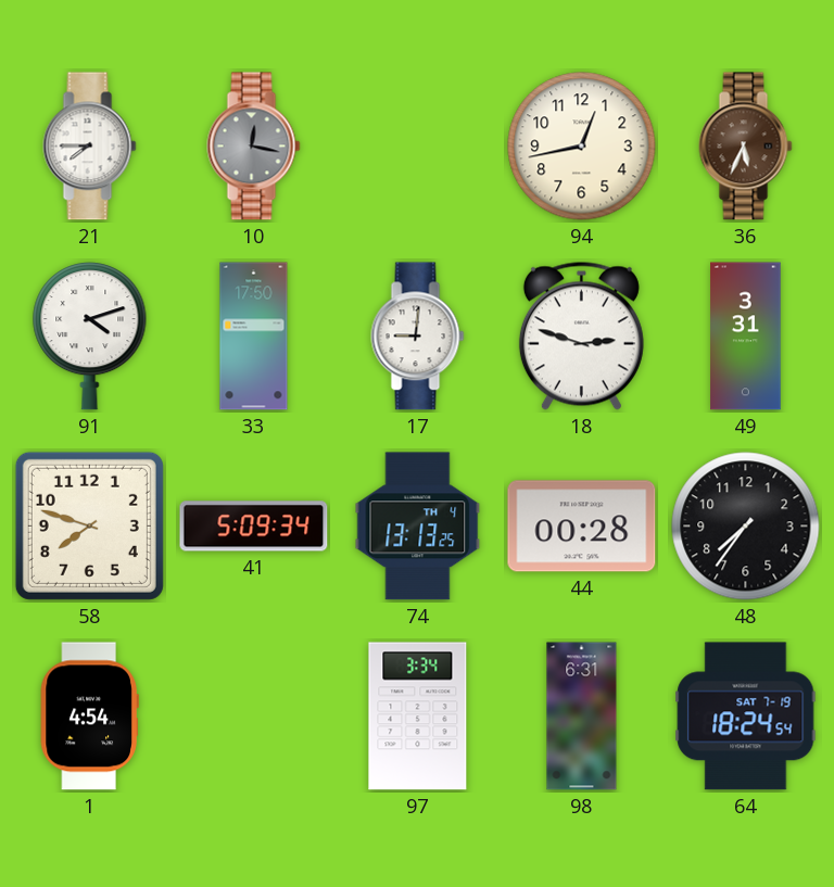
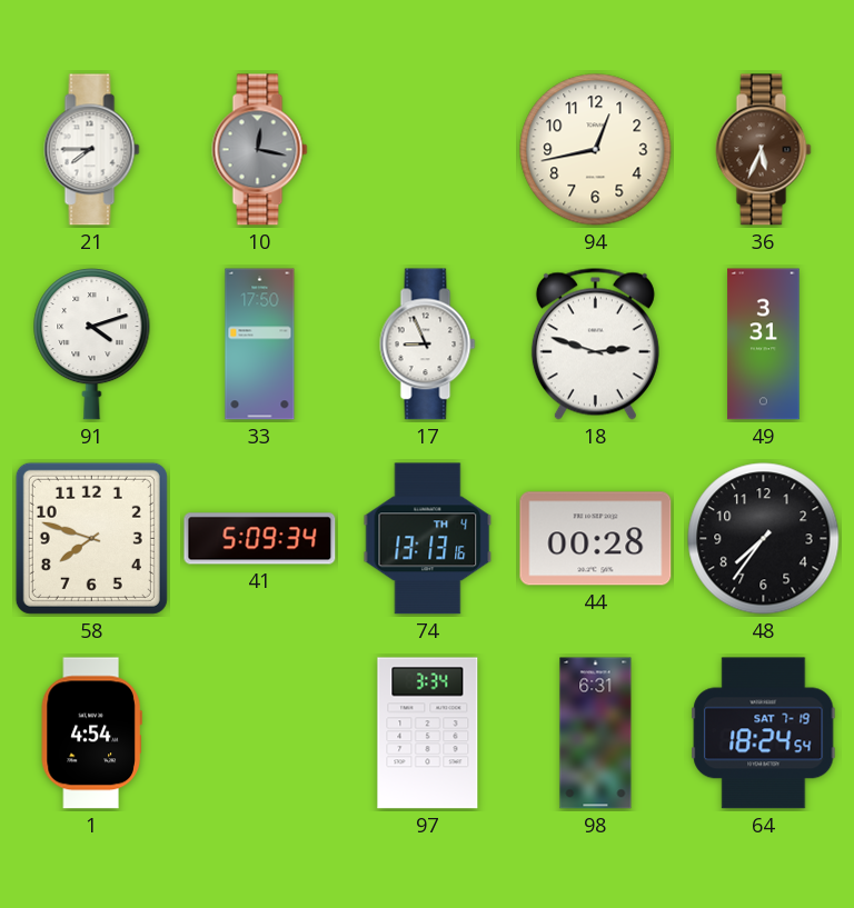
17: 9:01 -> 8:56 (428, 345)
74: 13:13:25 -> 13:13:16 (428, 539)
